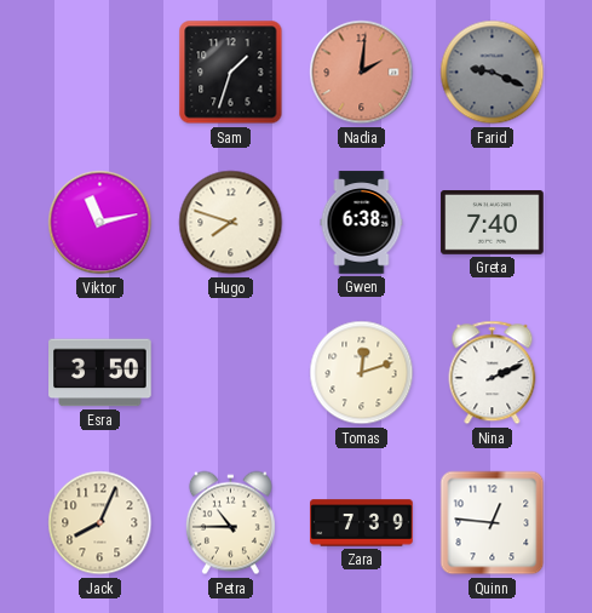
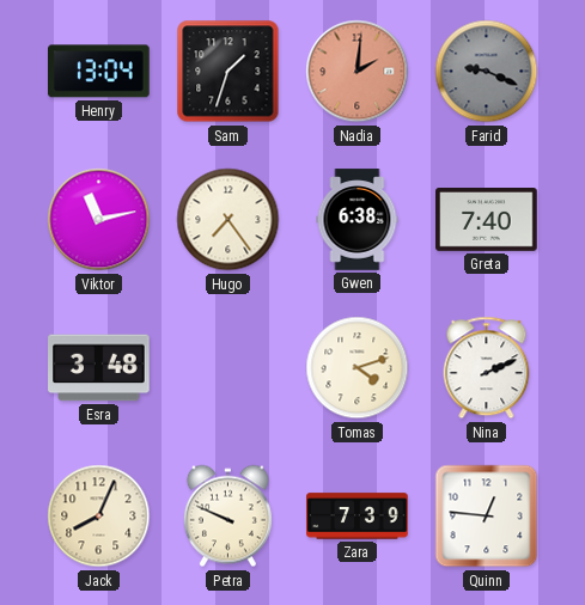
Henry: none -> 13:04 (99, 72)
Hugo: 7:48 -> 7:24 (228, 220)
Esra: 3:50 -> 3:48 (99, 368)
Tomas: 12:12 -> 4:12 (358, 368)
Petra: 10:45 -> 9:49 (227, 517)
